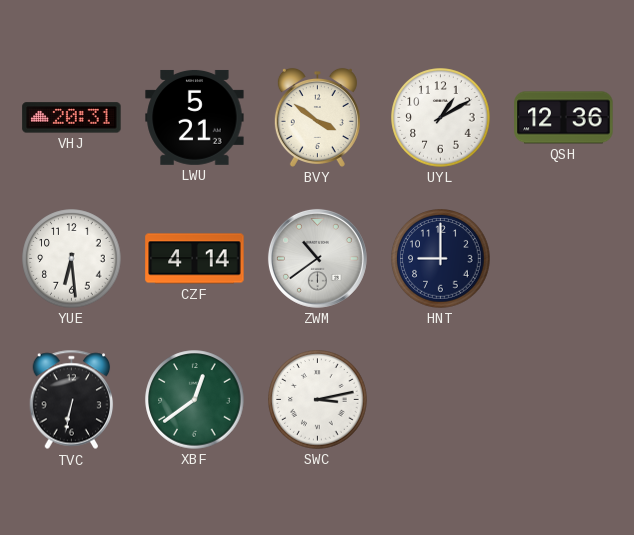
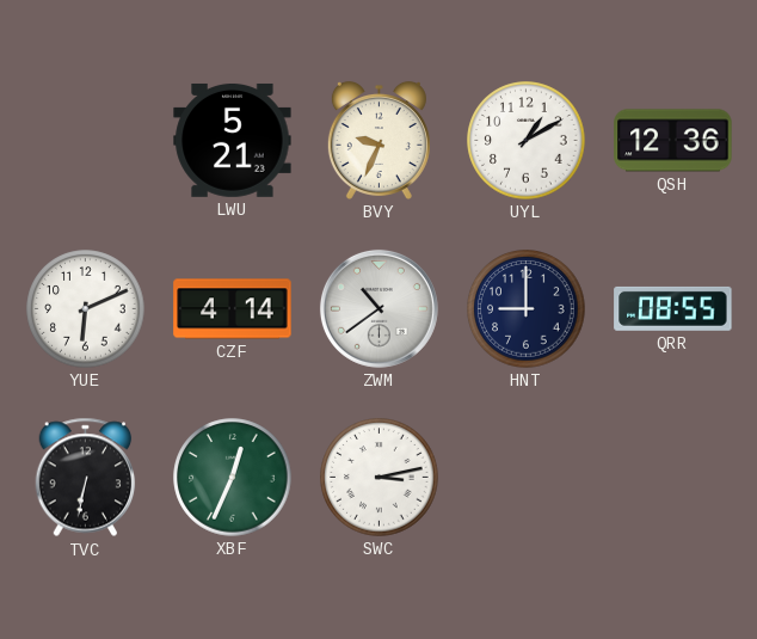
VHJ: 20:31 -> none (72, 118)
BVY: 3:51 -> 9:34 (378, 140)
YUE: 6:29 -> 6:11 (86, 309)
QRR: none -> 08:55 (673, 308)
XBF: 12:39 -> 12:34 (233, 478)
